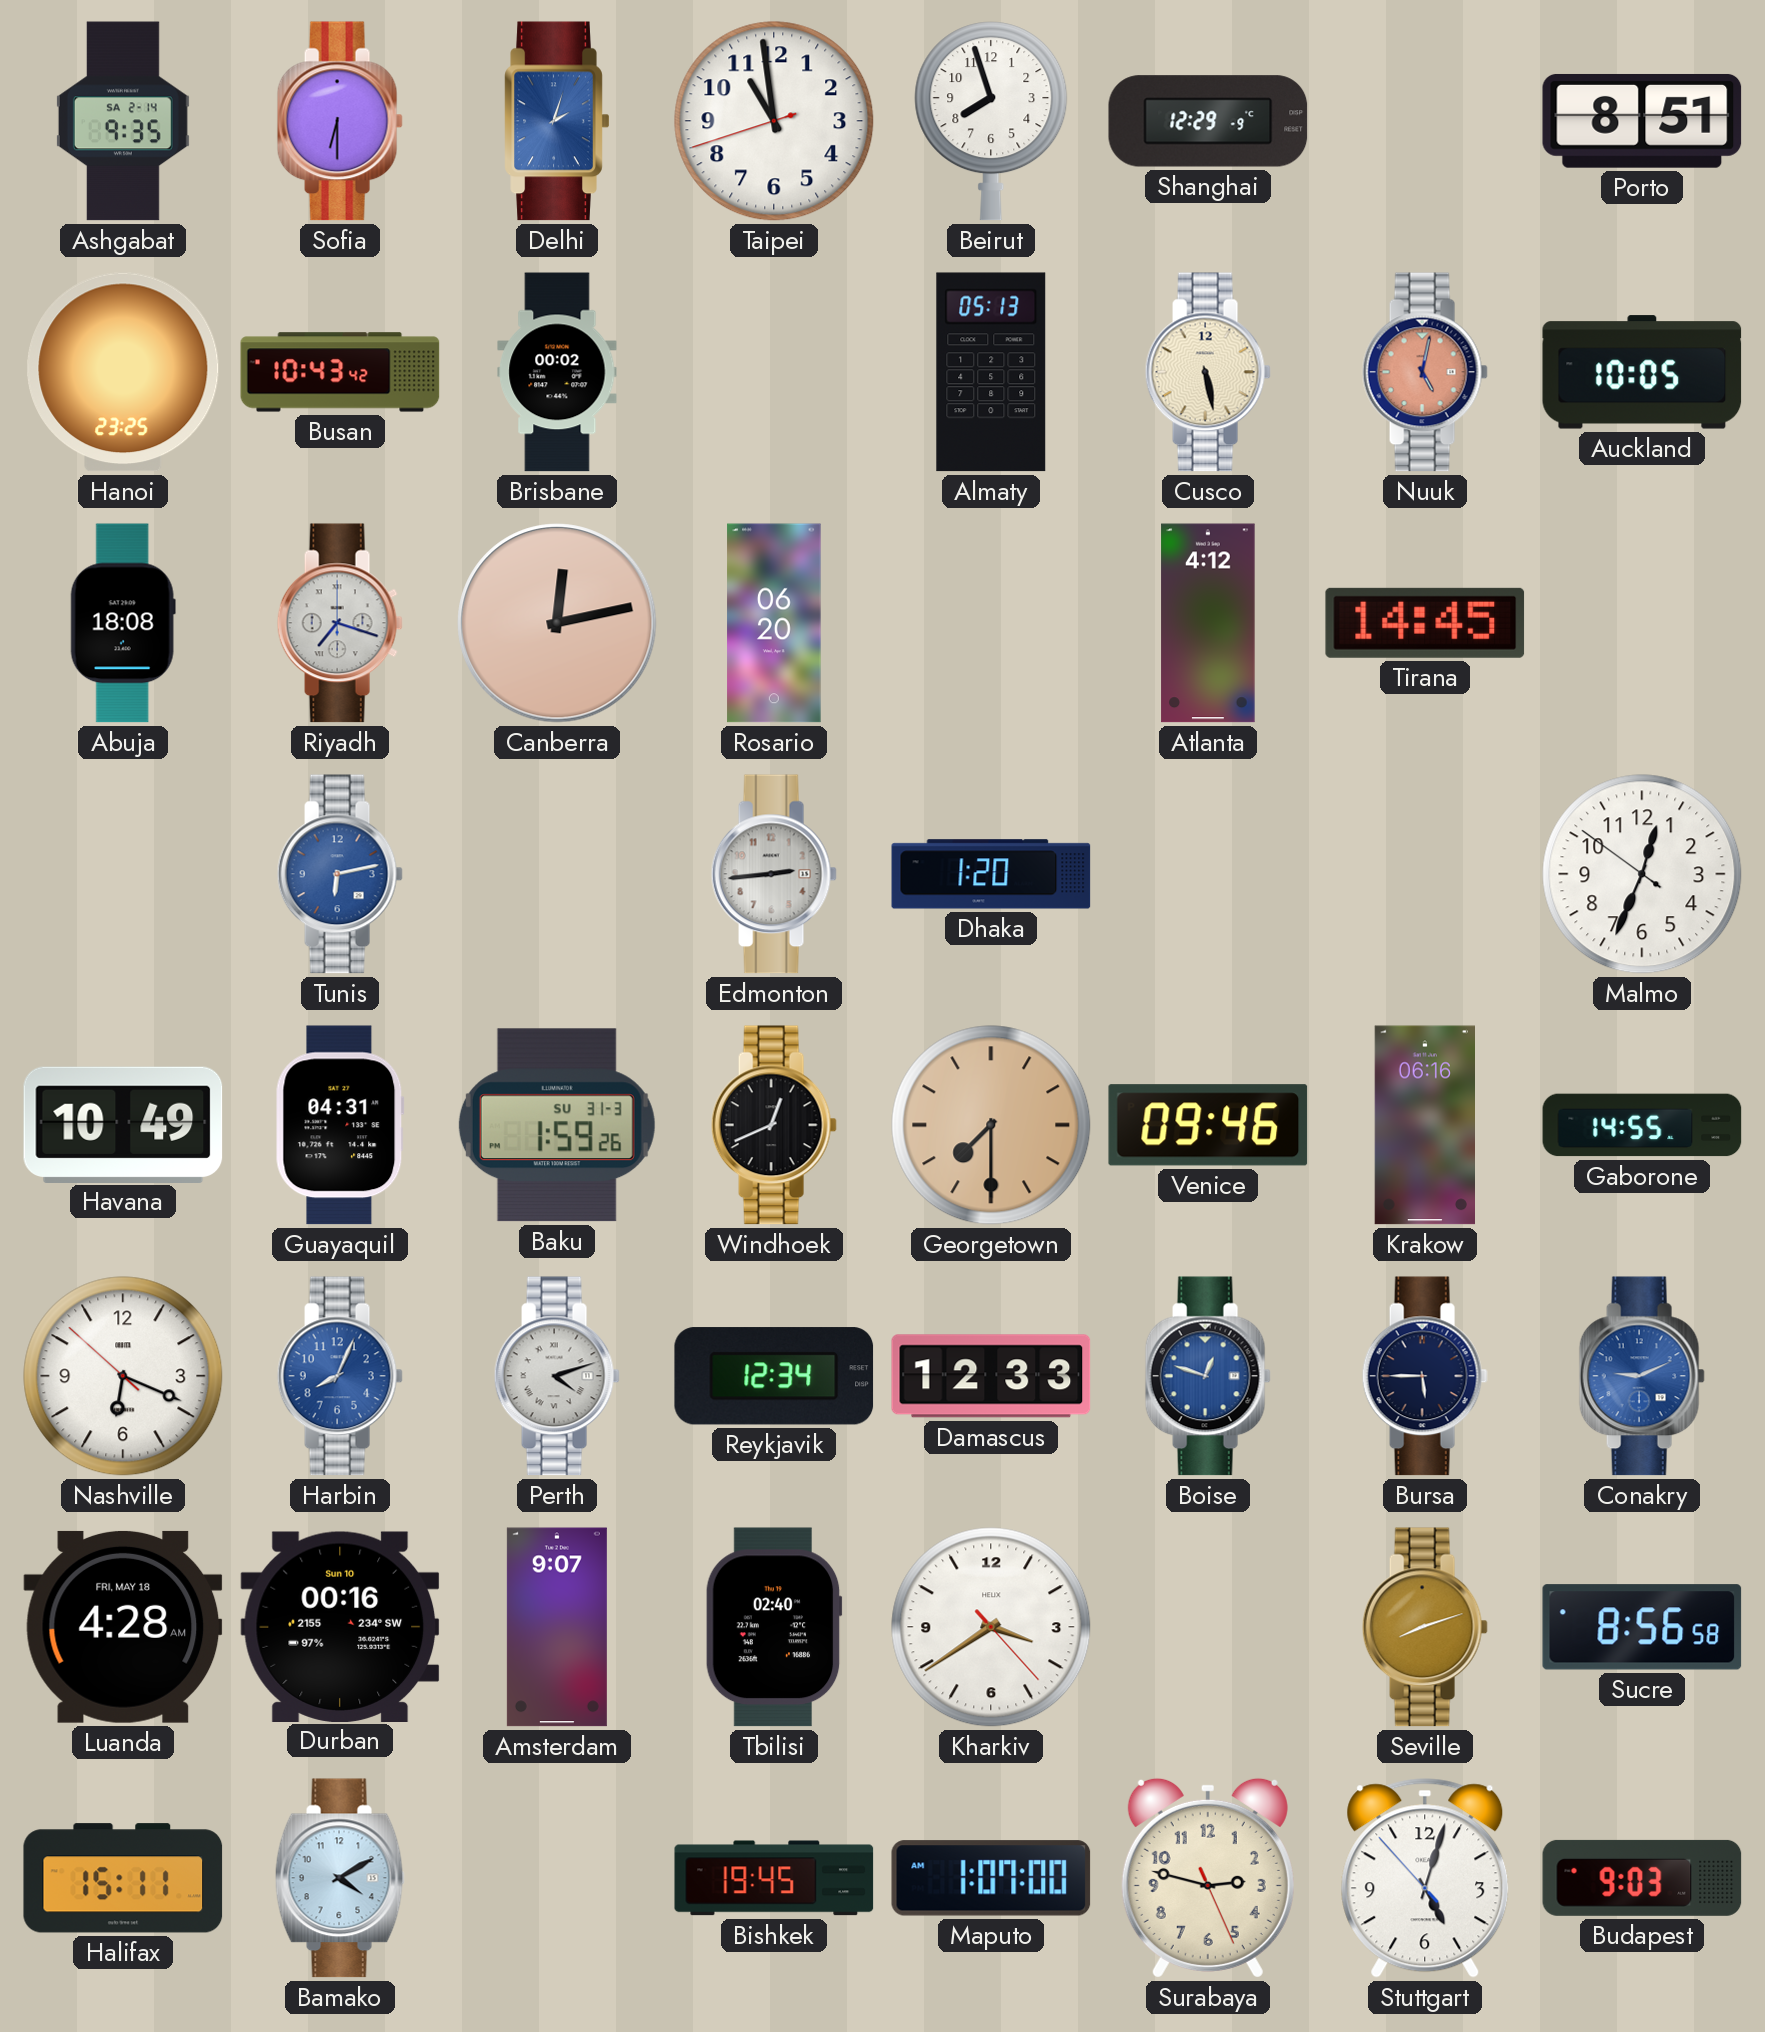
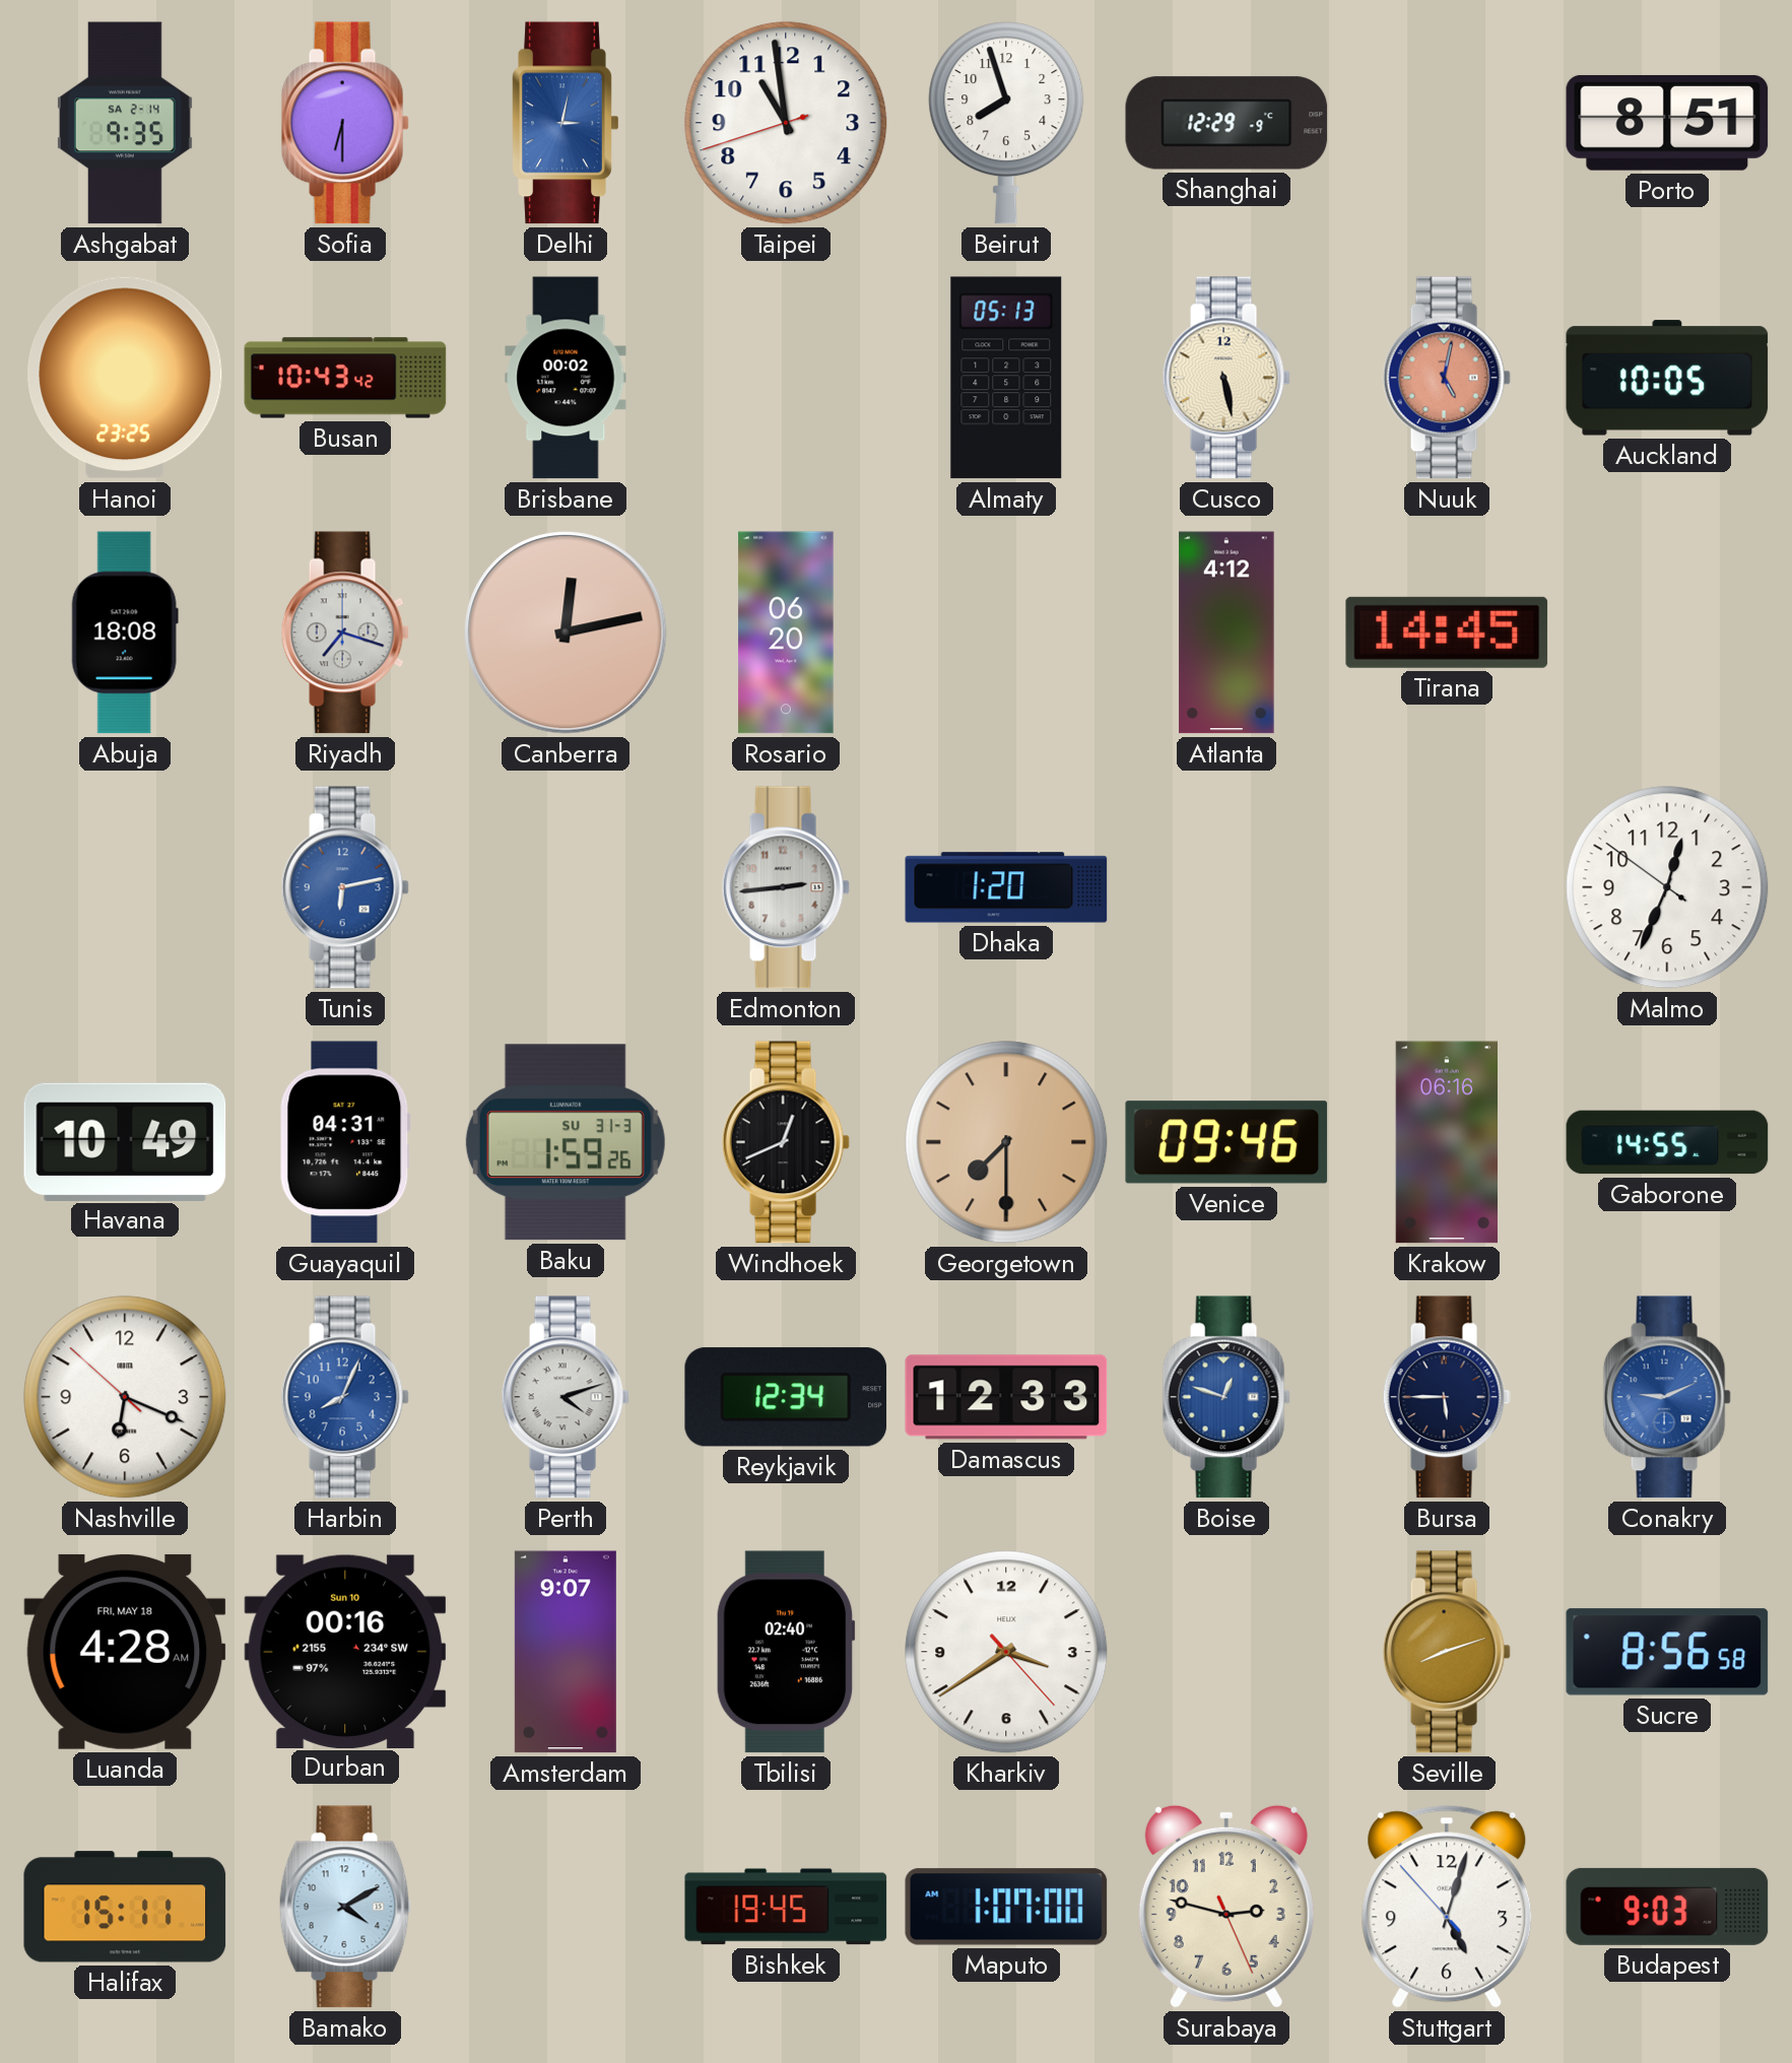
Delhi: 2:03 -> 3:02 (566, 123)
